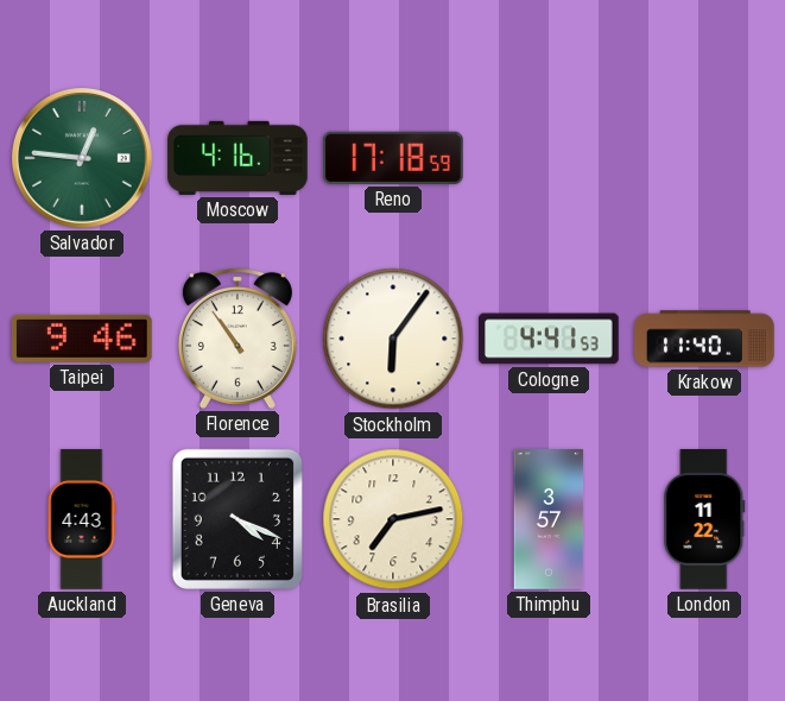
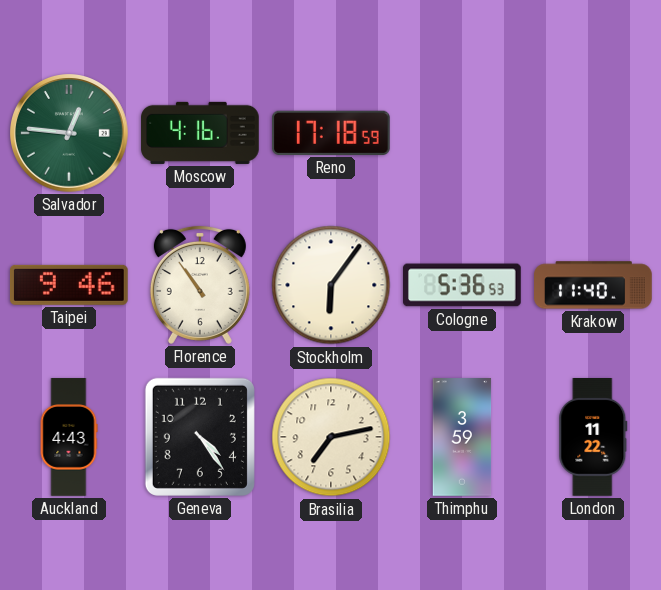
Cologne: 4:41 -> 5:36 (463, 285)
Geneva: 4:19 -> 4:24 (200, 437)
Thimphu: 3:57 -> 3:59 (462, 437)
